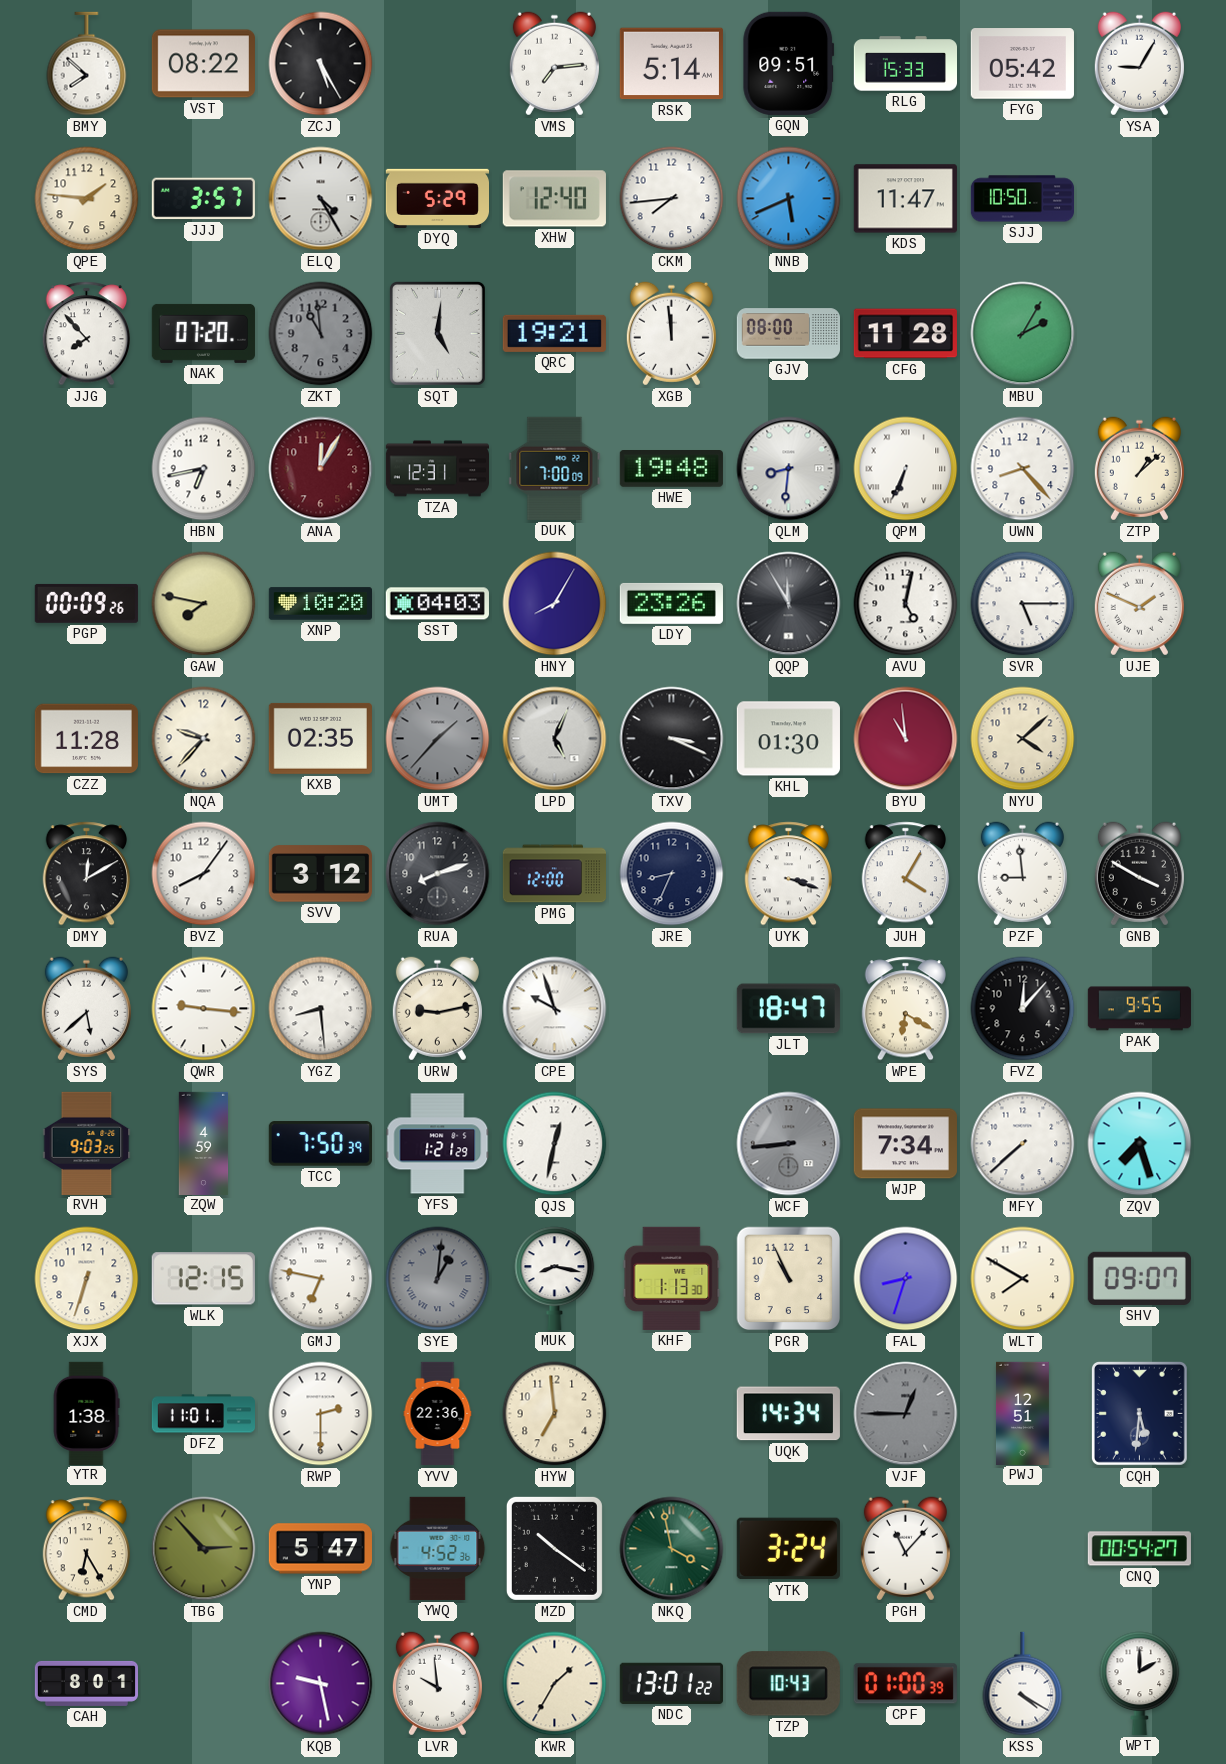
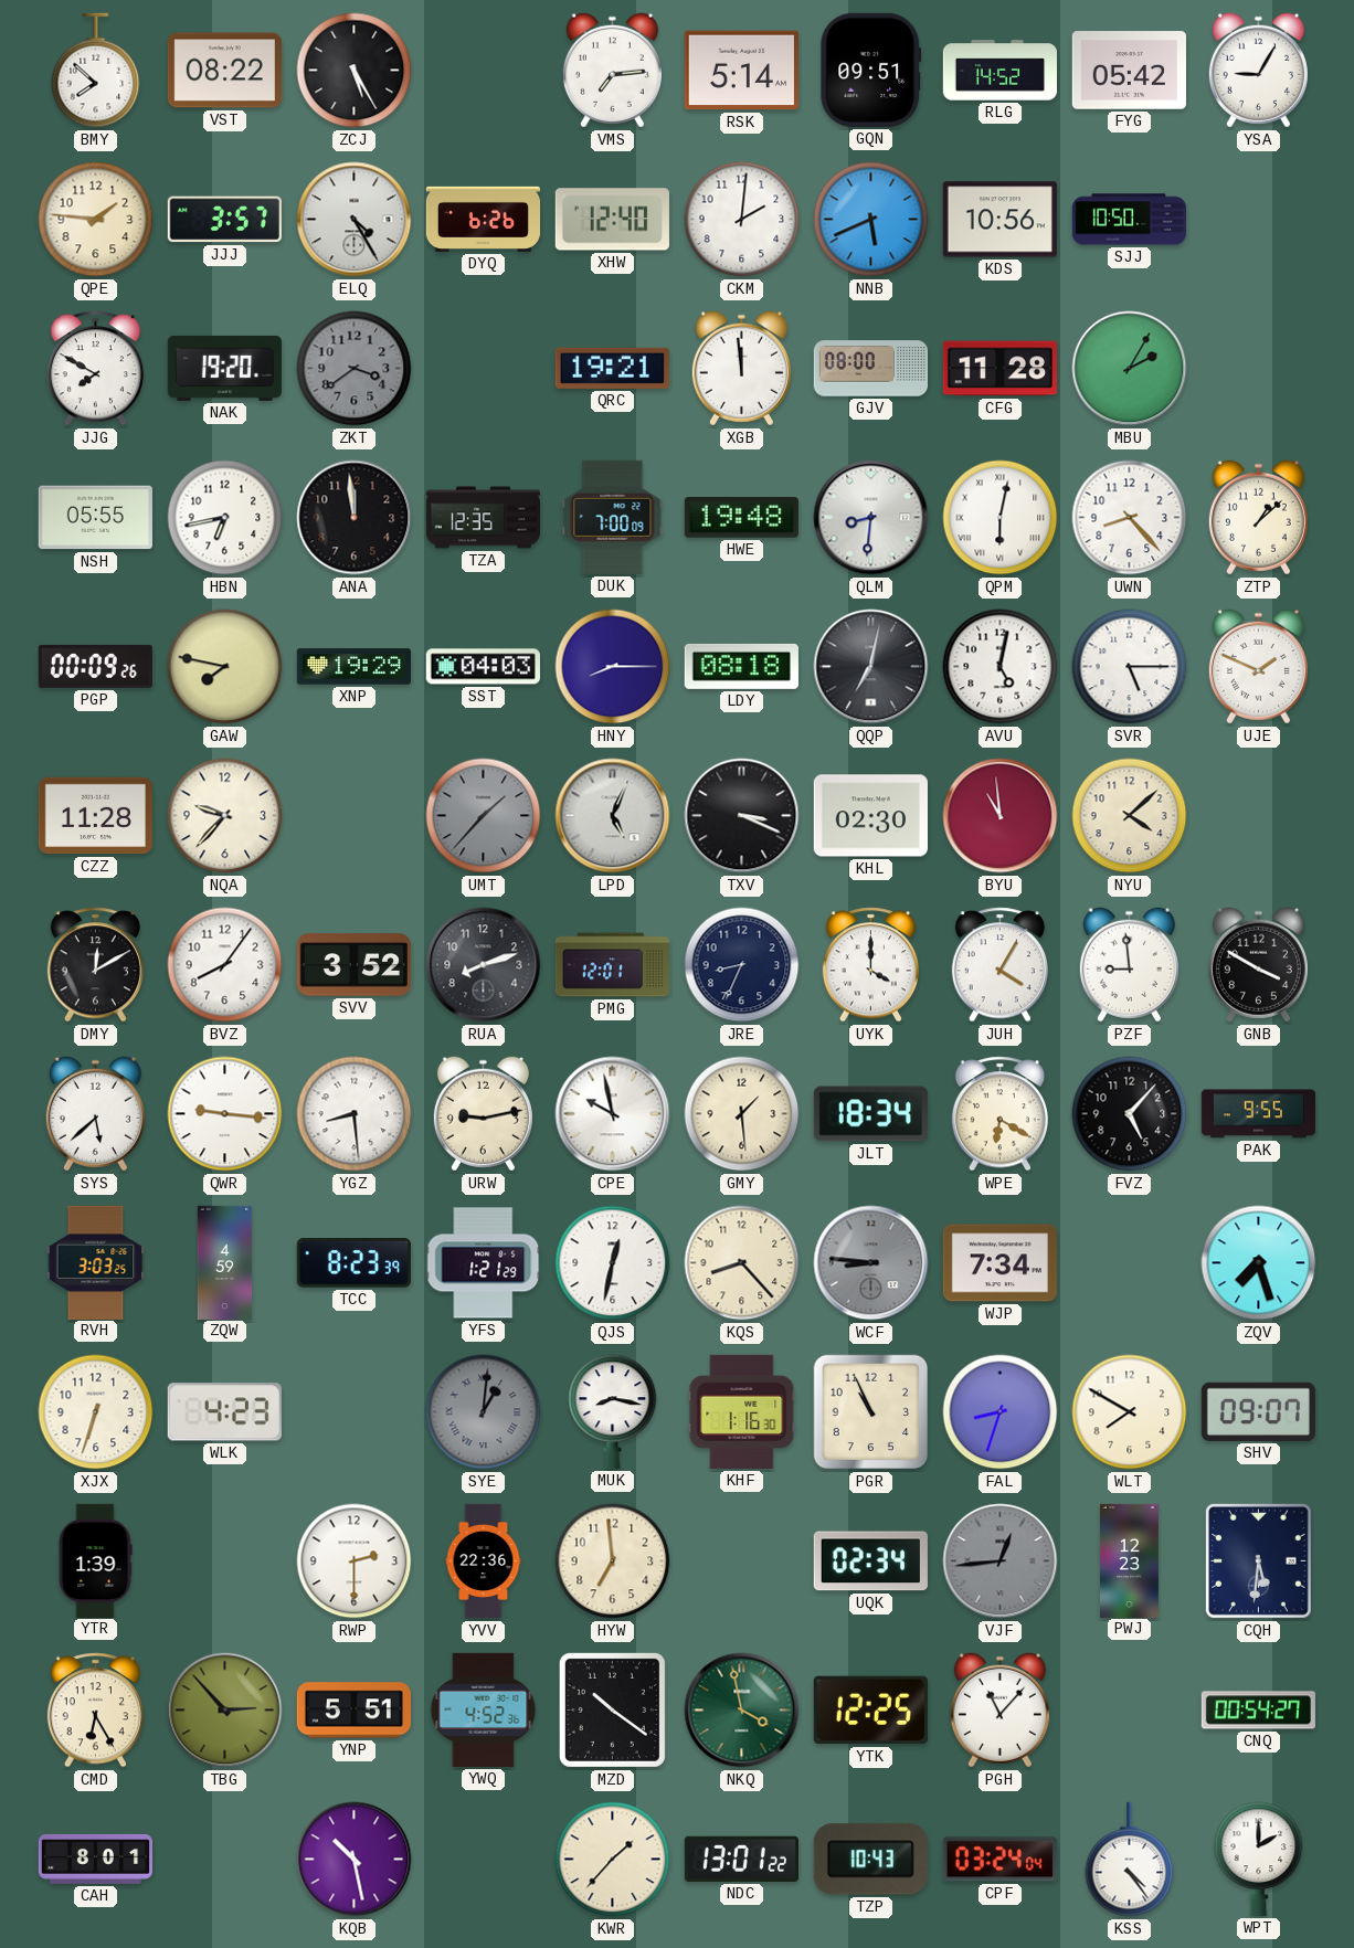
RLG: 15:33 -> 14:52 (999, 71)
DYQ: 5:29 -> 6:26 (483, 219)
CKM: 7:44 -> 2:01 (742, 220)
KDS: 11:47 -> 10:56 (999, 220)
JJG: 7:53 -> 7:50 (95, 369)
NAK: 07:20 -> 19:20 (224, 368)
ZKT: 10:59 -> 3:39 (355, 369)
SQT: 5:01 -> none (437, 333)
NSH: none -> 05:55 (95, 518)
ANA: 12:05 -> 11:59 (355, 518)
ANA dial: burgundy -> black (355, 518)
TZA: 12:31 -> 12:35 (483, 518)
QPM: 6:34 -> 6:02 (1001, 518)
XNP: 10:20 -> 19:29 (353, 667)
HNY: 8:05 -> 8:15 (613, 667)
LDY: 23:26 -> 08:18 (741, 666)
QQP: 11:55 -> 7:02 (871, 667)
KXB: 02:35 -> none (320, 738)
KHL: 01:30 -> 02:30 (870, 816)
SVV: 3:12 -> 3:52 (353, 965)
PMG: 12:00 -> 12:01 (612, 965)
UYK: 3:18 -> 4:00 (870, 965)
CPE: 9:57 -> 9:58 (613, 1114)
GMY: none -> 1:29 (742, 1114)
JLT: 18:47 -> 18:34 (870, 1114)
FVZ: 12:07 -> 5:07 (1130, 1114)
RVH: 9:03 -> 3:03 (96, 1262)
TCC: 7:50 -> 8:23 (353, 1263)
KQS: none -> 8:23 (742, 1263)
WCF: 8:44 -> 8:46 (871, 1263)
MFY: 7:38 -> none (1023, 1144)
WLK: 12:15 -> 4:23 (224, 1412)
GMJ: 6:47 -> none (321, 1279)
KHF: 1:13 -> 1:16 (742, 1411)
YTR: 1:38 -> 1:39 (95, 1560)
DFZ: 11:01 -> none (203, 1414)
UQK: 14:34 -> 02:34 (870, 1561)
VJF: 12:45 -> 12:44 (1001, 1561)
PWJ: 12:51 -> 12:23 (1129, 1560)
YNP: 5:47 -> 5:51 (353, 1711)
YTK: 3:24 -> 12:25 (870, 1711)
KQB: 9:28 -> 10:28 (355, 1860)
LVR: 9:59 -> none (437, 1684)
KWR: 1:35 -> 1:37 (613, 1860)
CPF: 01:00 -> 03:24 (999, 1860)
KSS: 4:20 -> 4:24 (1130, 1860)
